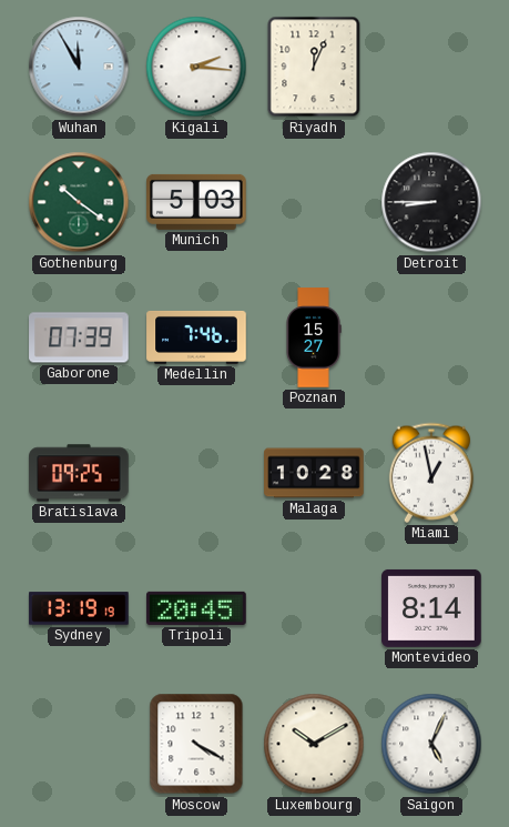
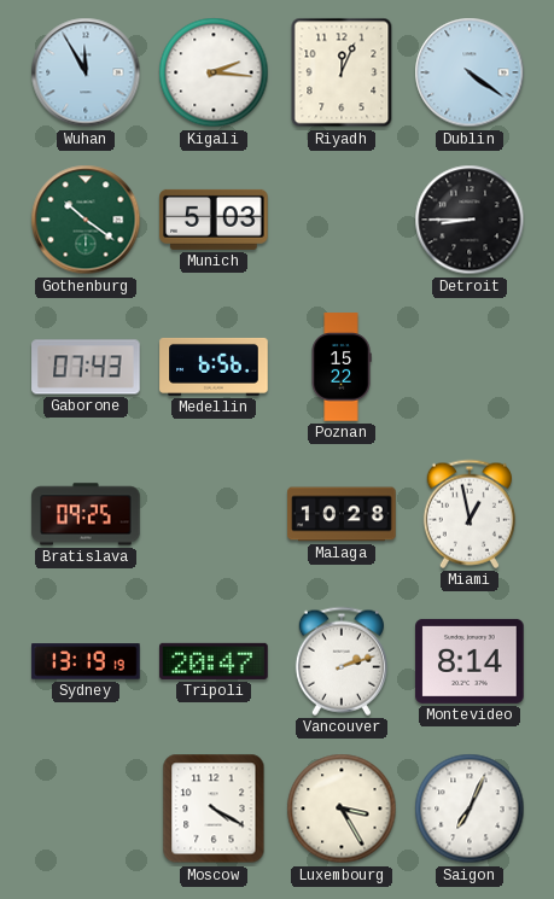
Dublin: none -> 4:21 (470, 72)
Gaborone: 07:39 -> 07:43 (86, 367)
Medellin: 7:46 -> 6:56 (214, 367)
Poznan: 15:27 -> 15:22 (342, 367)
Tripoli: 20:45 -> 20:47 (214, 661)
Vancouver: none -> 2:12 (342, 661)
Luxembourg: 10:10 -> 3:25 (342, 808)
Saigon: 5:04 -> 7:04 (470, 808)
